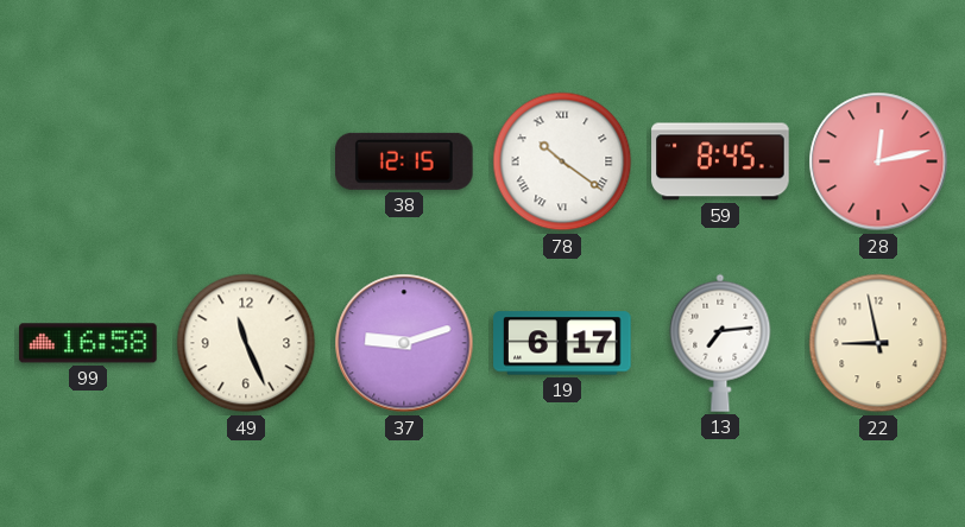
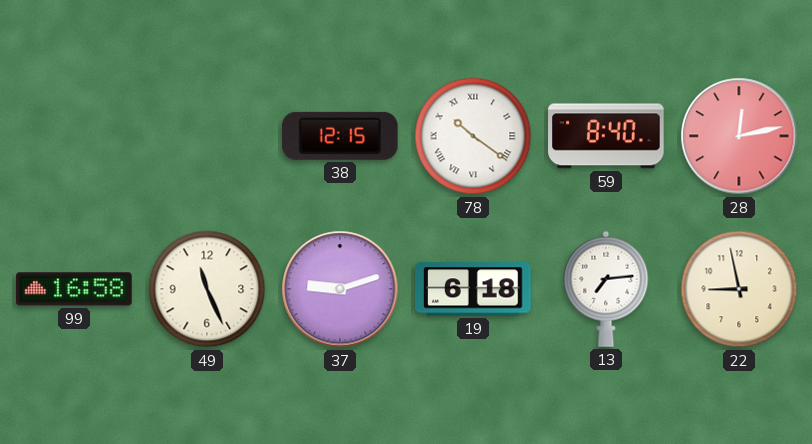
59: 8:45 -> 8:40 (606, 136)
19: 6:17 -> 6:18 (473, 289)
